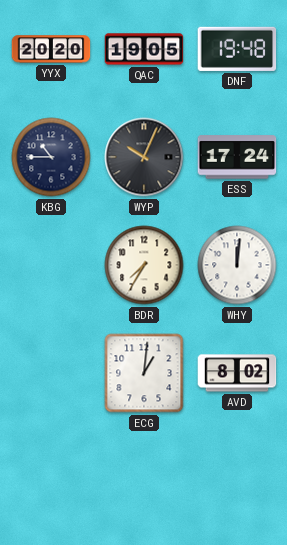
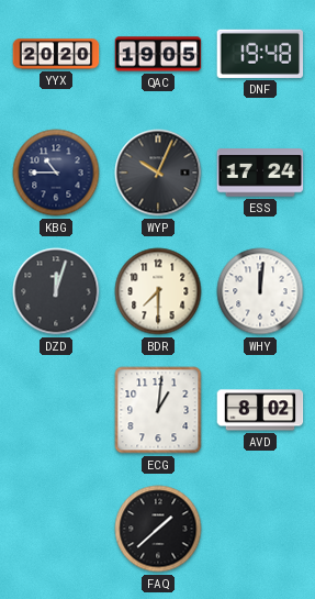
DZD: none -> 12:03 (56, 291)
BDR: 7:35 -> 7:30 (158, 291)
FAQ: none -> 1:38 (158, 529)
